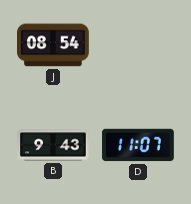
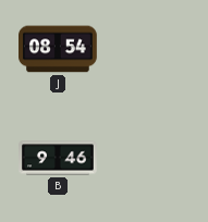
B: 9:43 -> 9:46 (58, 158)
D: 11:07 -> none (138, 145)
